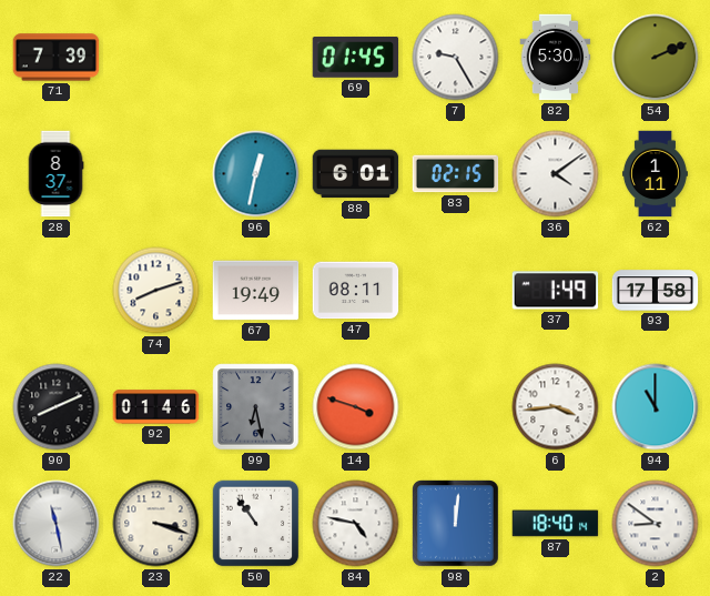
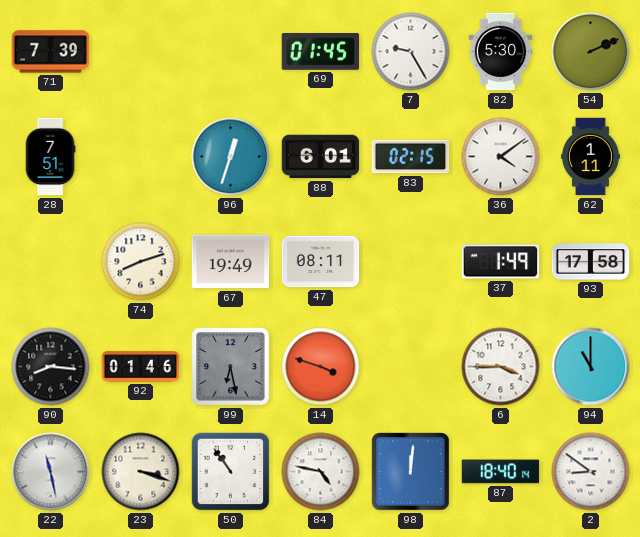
28: 8:37 -> 7:51 (50, 157)
96: 12:32 -> 12:33 (231, 157)
90: 8:11 -> 8:16 (51, 367)
6: 3:44 -> 3:45 (501, 367)
